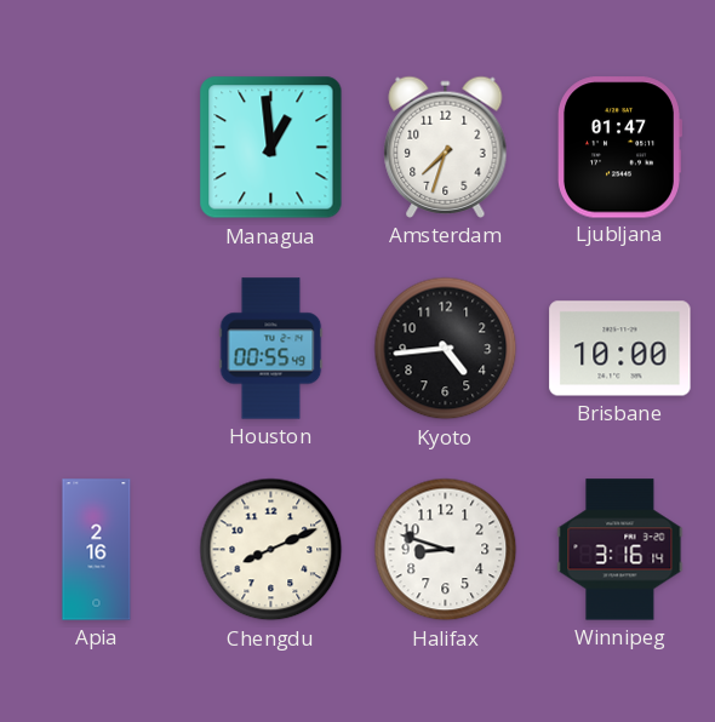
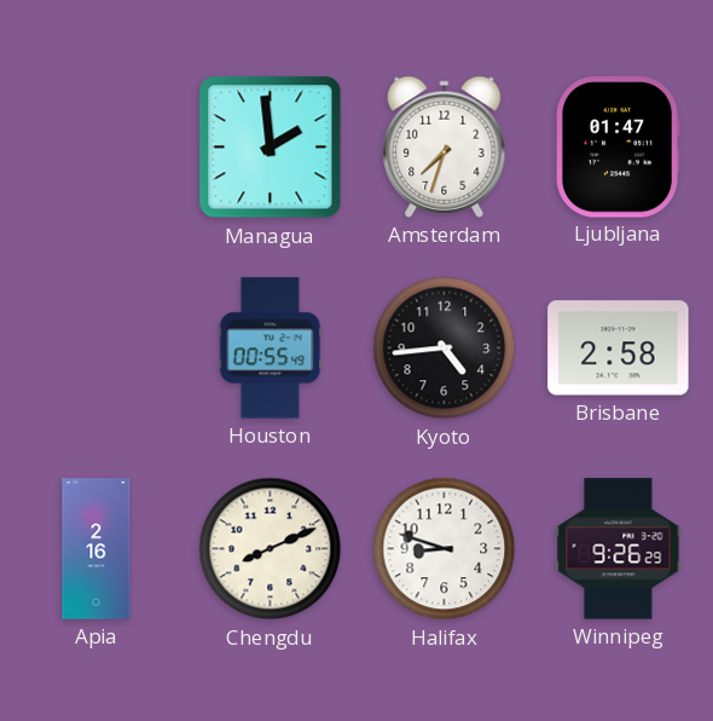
Managua: 12:59 -> 1:59 (271, 148)
Brisbane: 10:00 -> 2:58 (619, 348)
Winnipeg: 3:16 -> 9:26 (619, 549)
